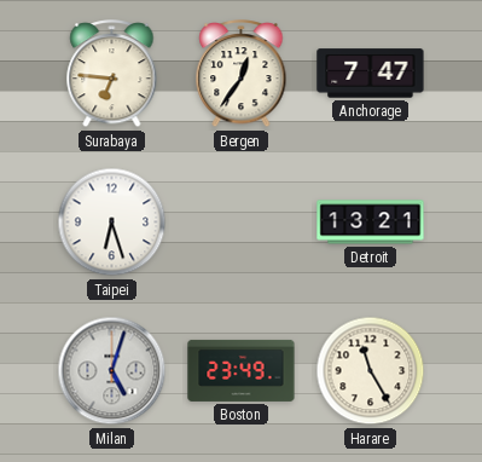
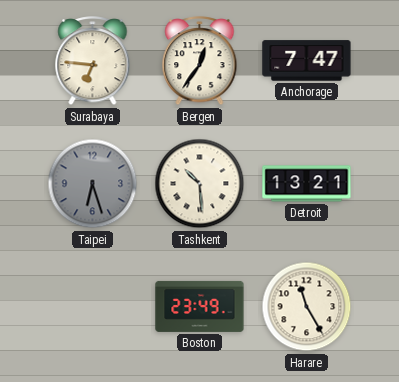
Taipei dial: white -> grey (93, 184)
Tashkent: none -> 10:29 (200, 184)
Milan: 5:03 -> none (112, 371)
